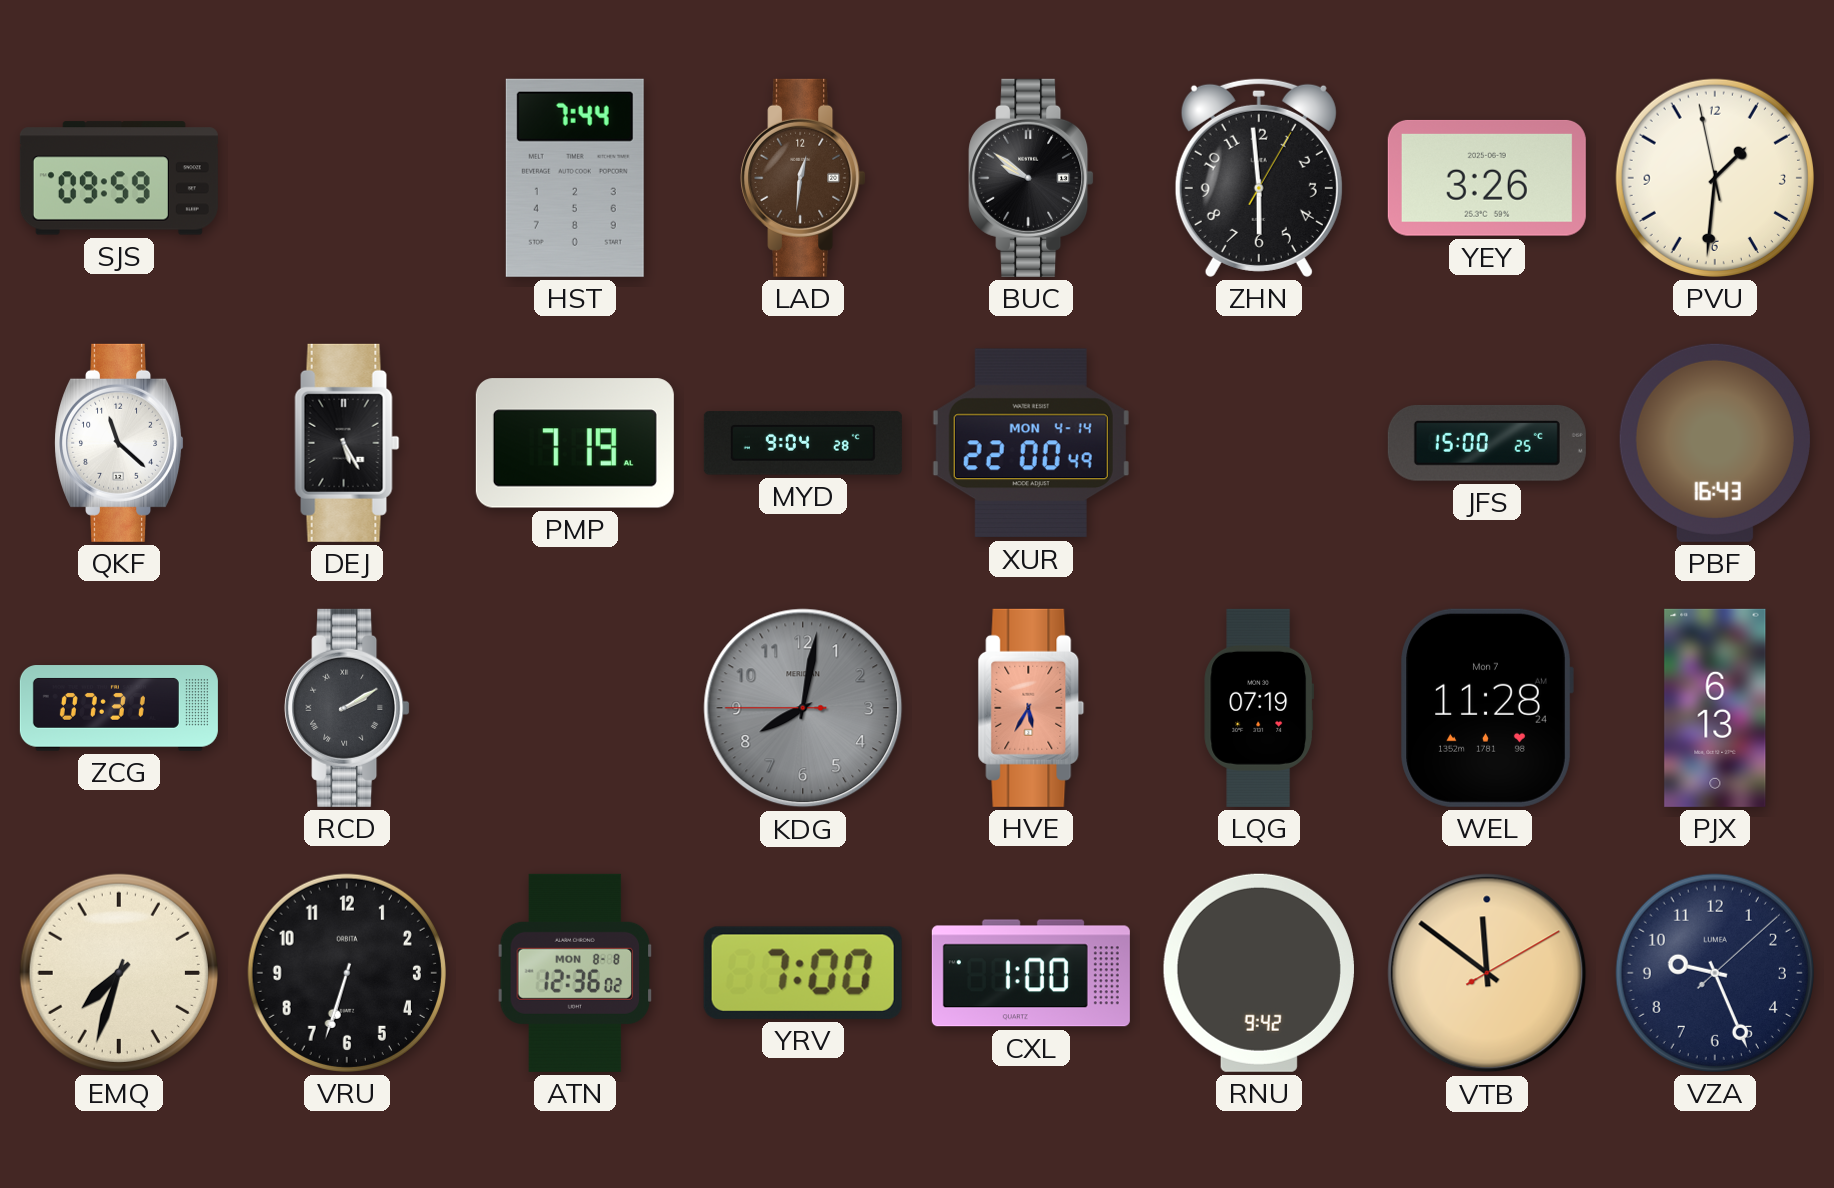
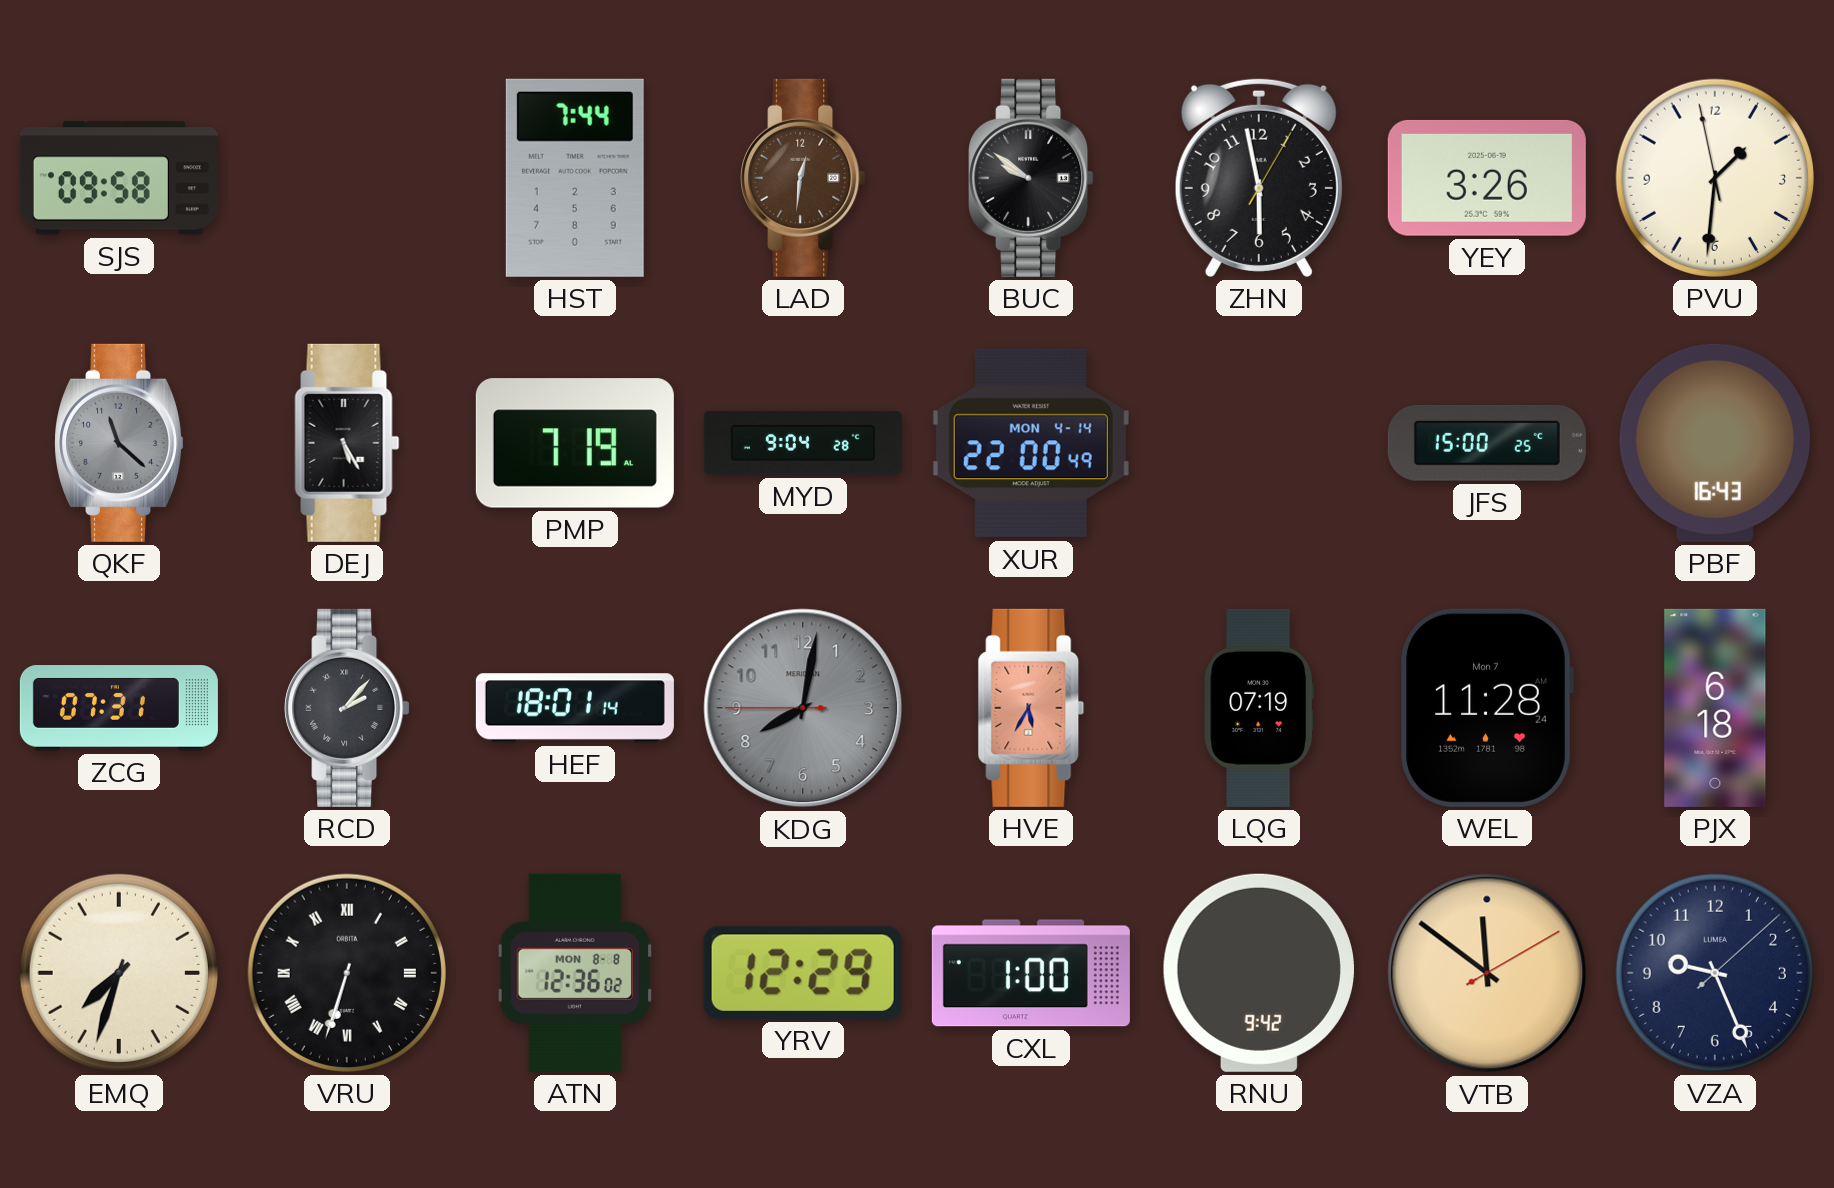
SJS: 09:59 -> 09:58 (119, 178)
ZHN: 5:59 -> 5:58 (1259, 177)
QKF dial: white -> grey (119, 443)
RCD: 2:10 -> 2:07 (347, 708)
HEF: none -> 18:01 (575, 708)
PJX: 6:13 -> 6:18 (1715, 708)
VRU numerals: Arabic -> Roman (347, 973)
YRV: 7:00 -> 12:29 (803, 973)
